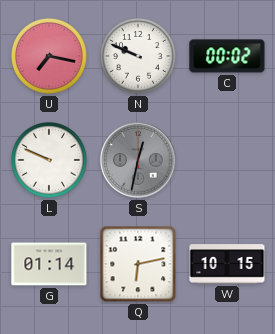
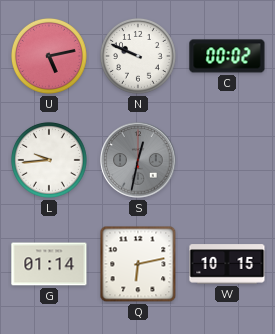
U: 7:17 -> 5:13 (49, 56)
L: 9:49 -> 9:44 (49, 160)
